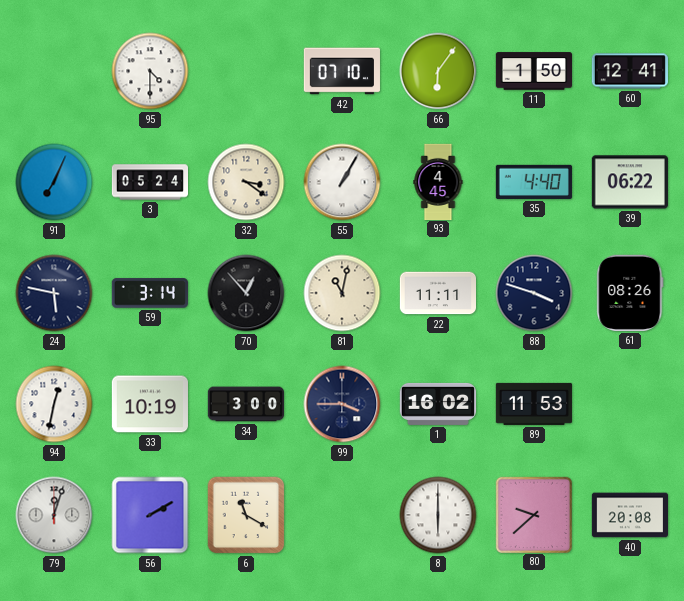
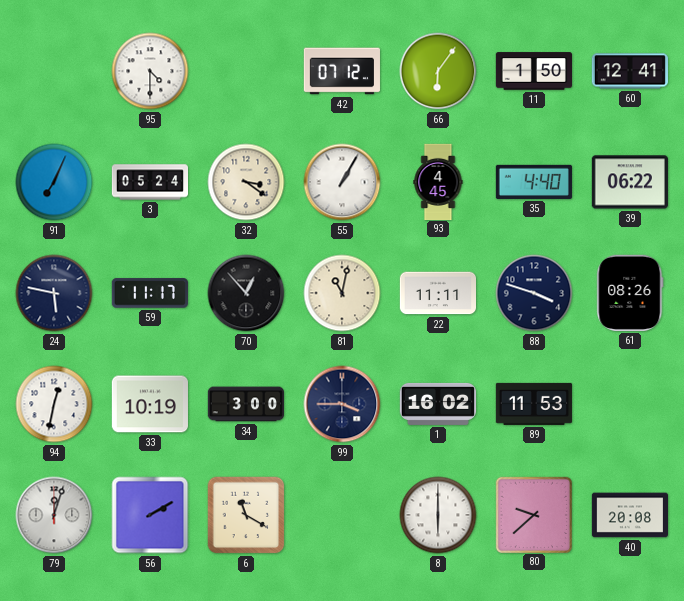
42: 07:10 -> 07:12 (342, 71)
59: 3:14 -> 11:17 (150, 293)
